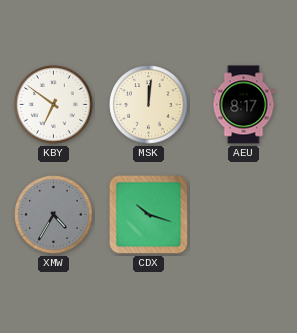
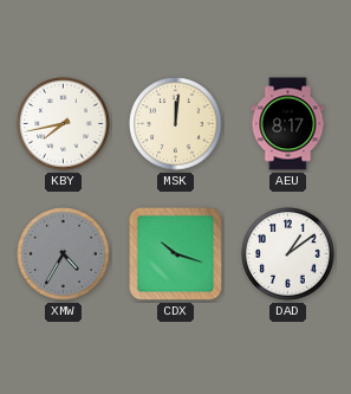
KBY: 6:51 -> 7:43 (64, 124)
DAD: none -> 1:09 (288, 254)
